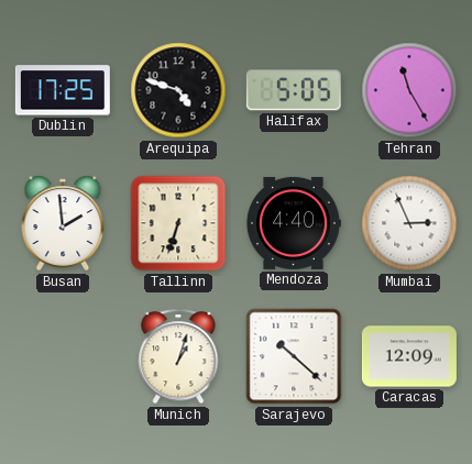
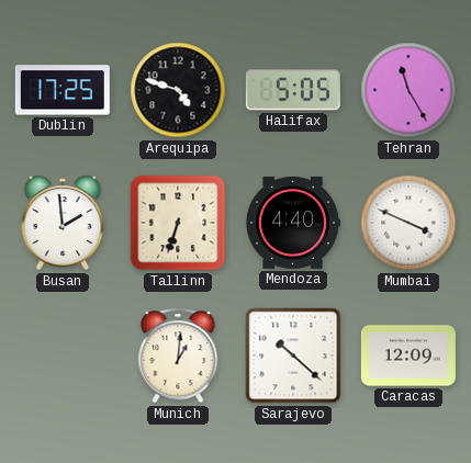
Mumbai: 2:56 -> 3:49 (408, 223)
Munich: 1:03 -> 1:01 (178, 355)
